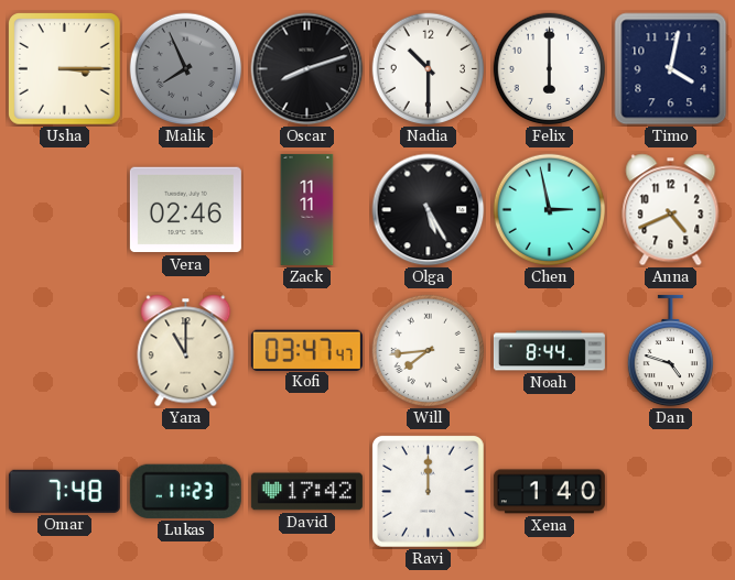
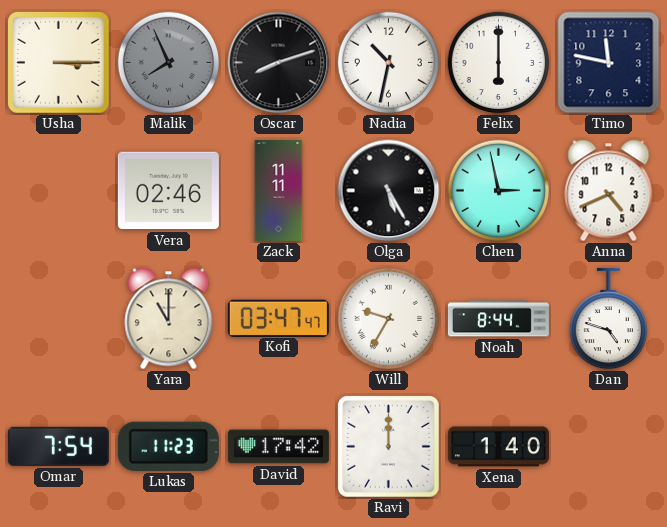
Nadia: 10:30 -> 10:32 (389, 63)
Timo: 4:02 -> 11:47 (609, 63)
Will: 7:44 -> 9:35 (389, 319)
Omar: 7:48 -> 7:54 (58, 446)
